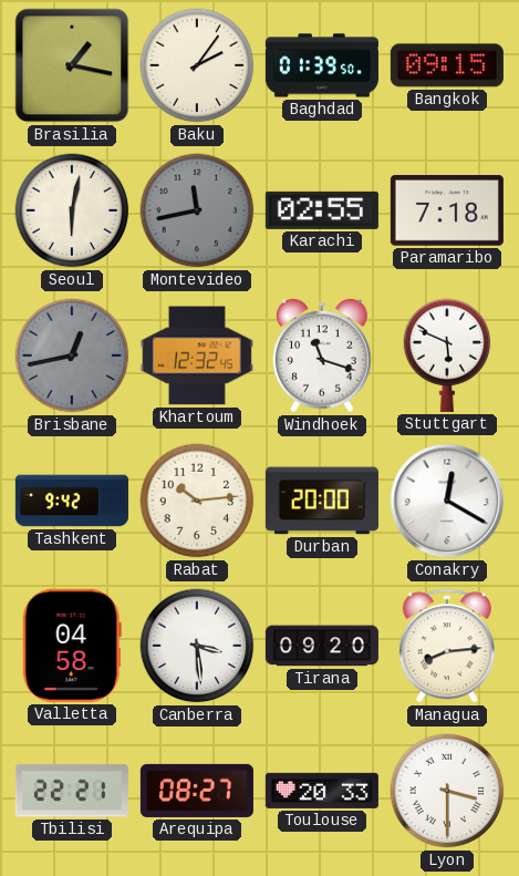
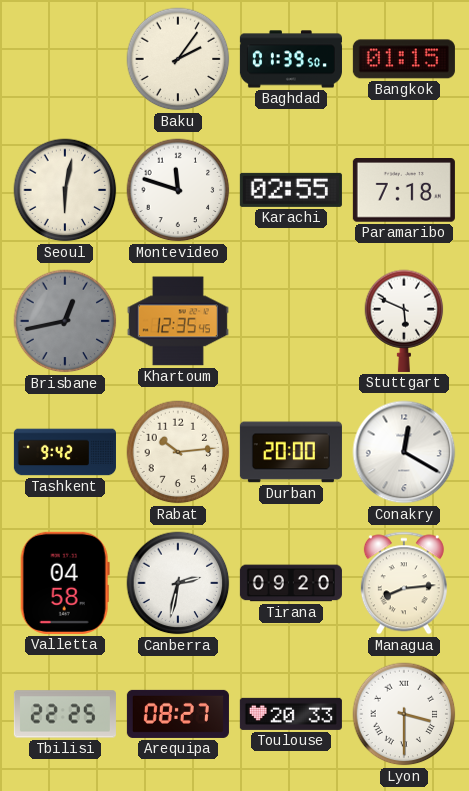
Brasilia: 1:17 -> none (72, 65)
Bangkok: 09:15 -> 01:15 (404, 59)
Montevideo: 11:43 -> 11:48 (178, 190)
Montevideo dial: grey -> white (178, 190)
Khartoum: 12:32 -> 12:35 (178, 321)
Windhoek: 11:18 -> none (323, 355)
Canberra: 3:29 -> 2:32 (178, 583)
Tbilisi: 22:21 -> 22:25 (65, 714)
